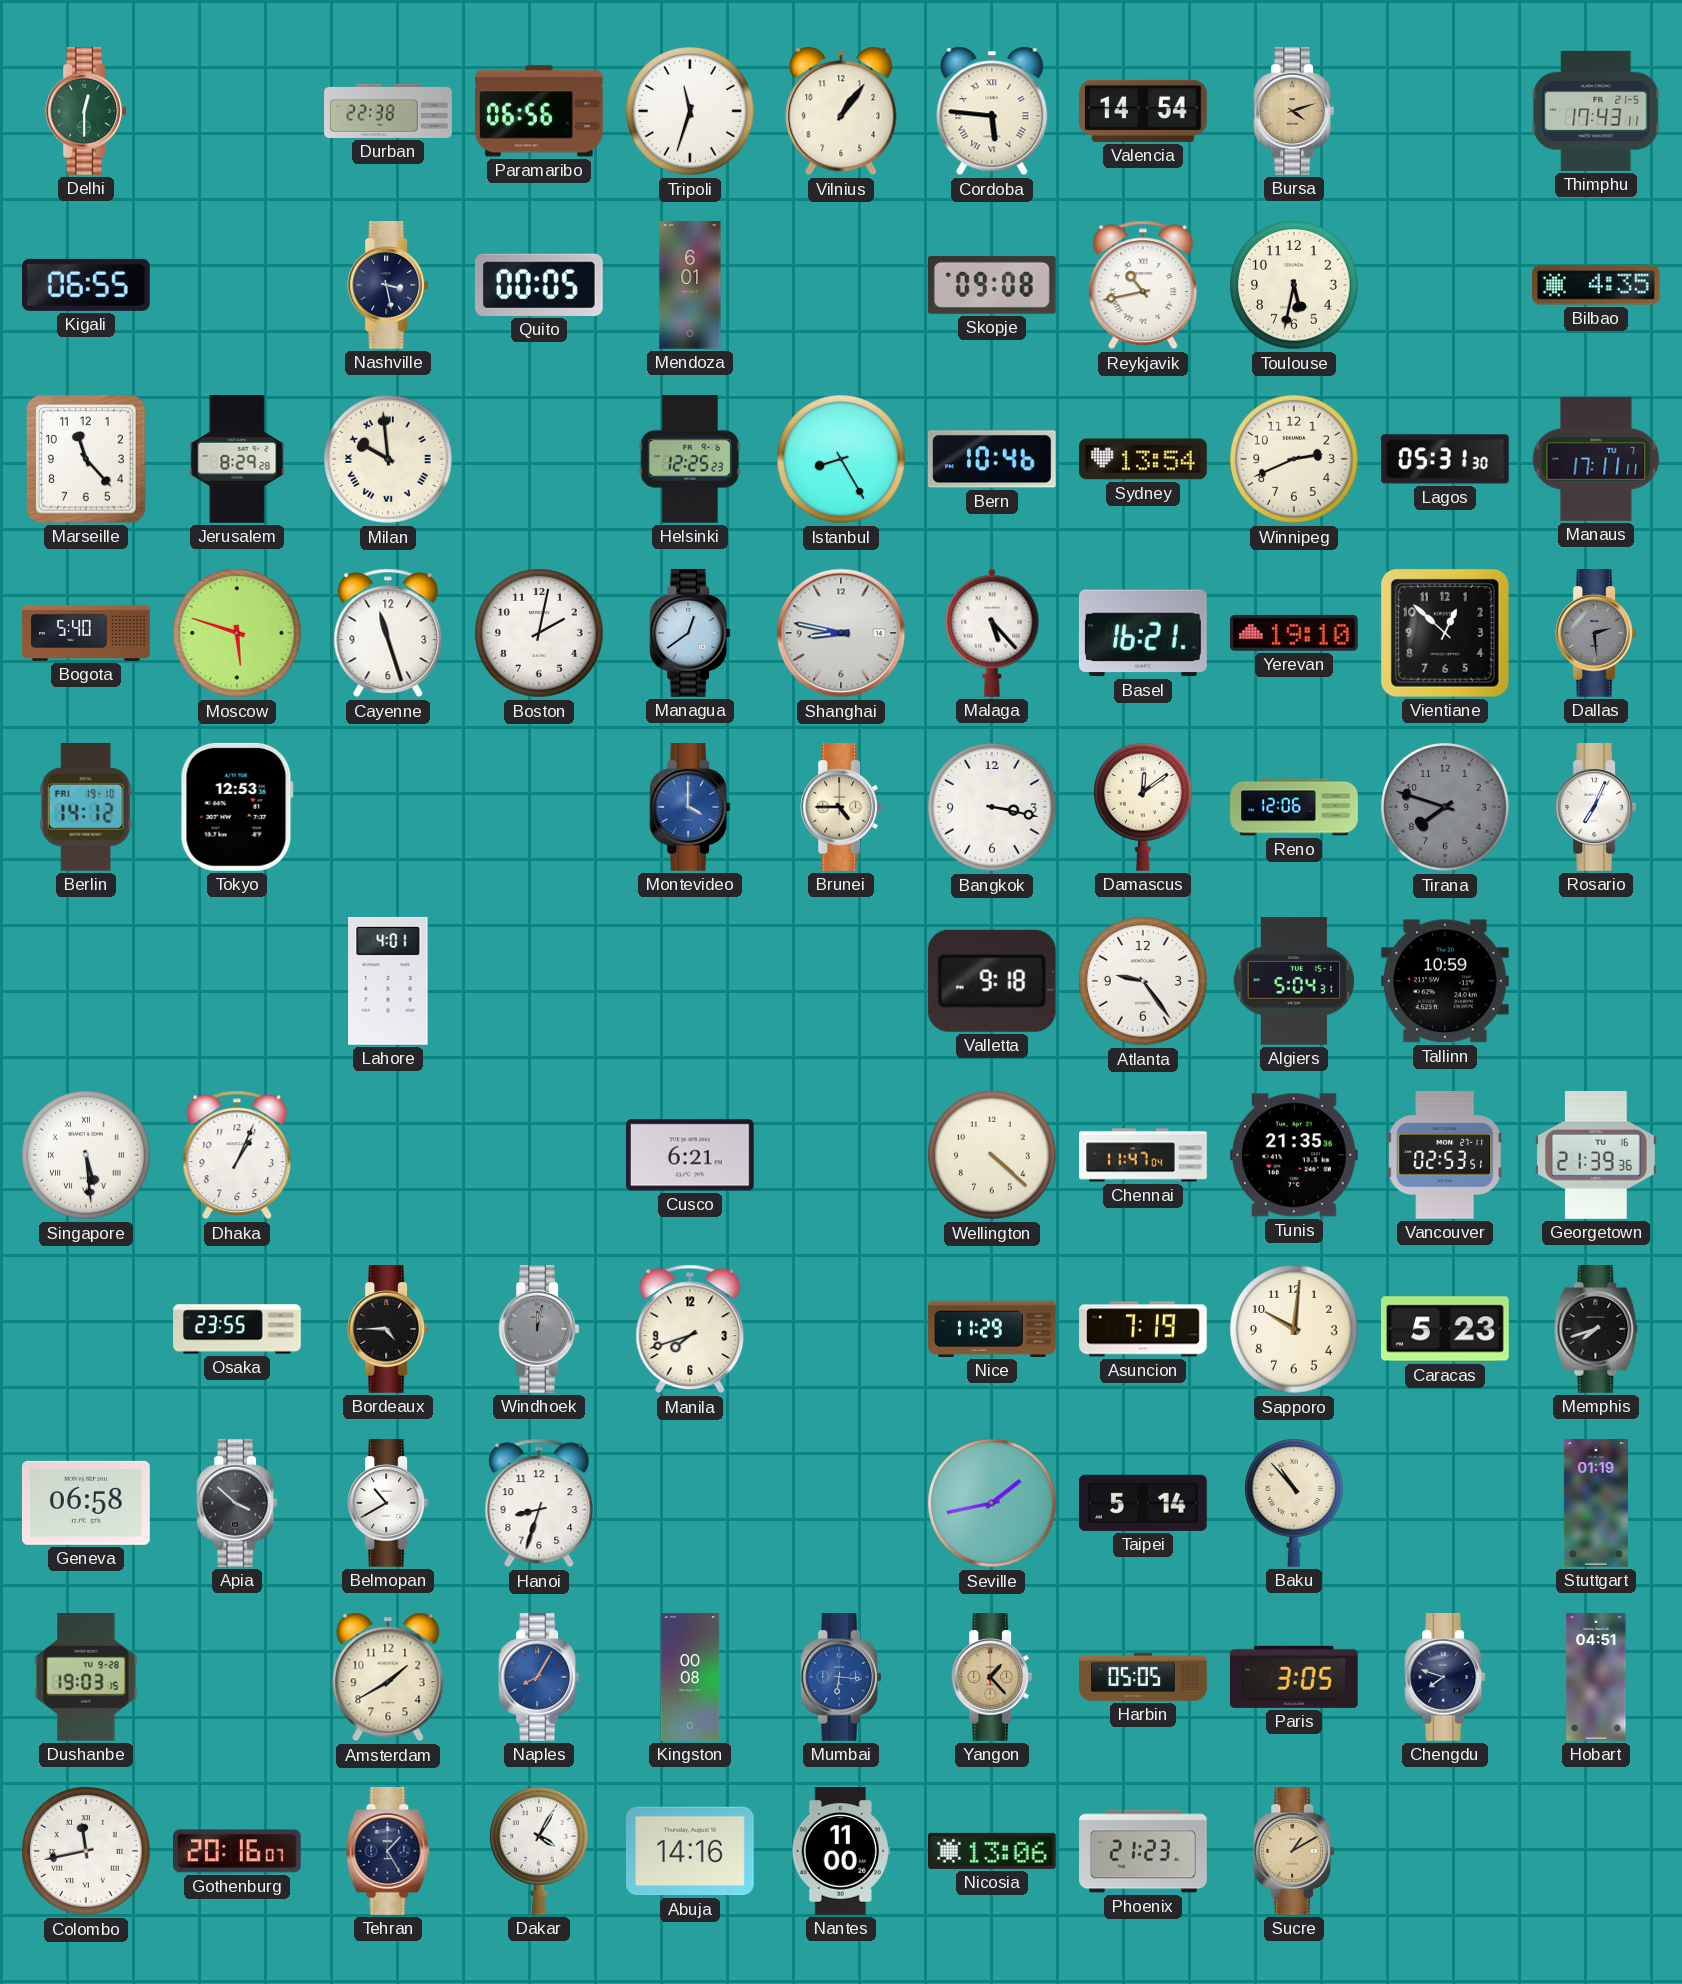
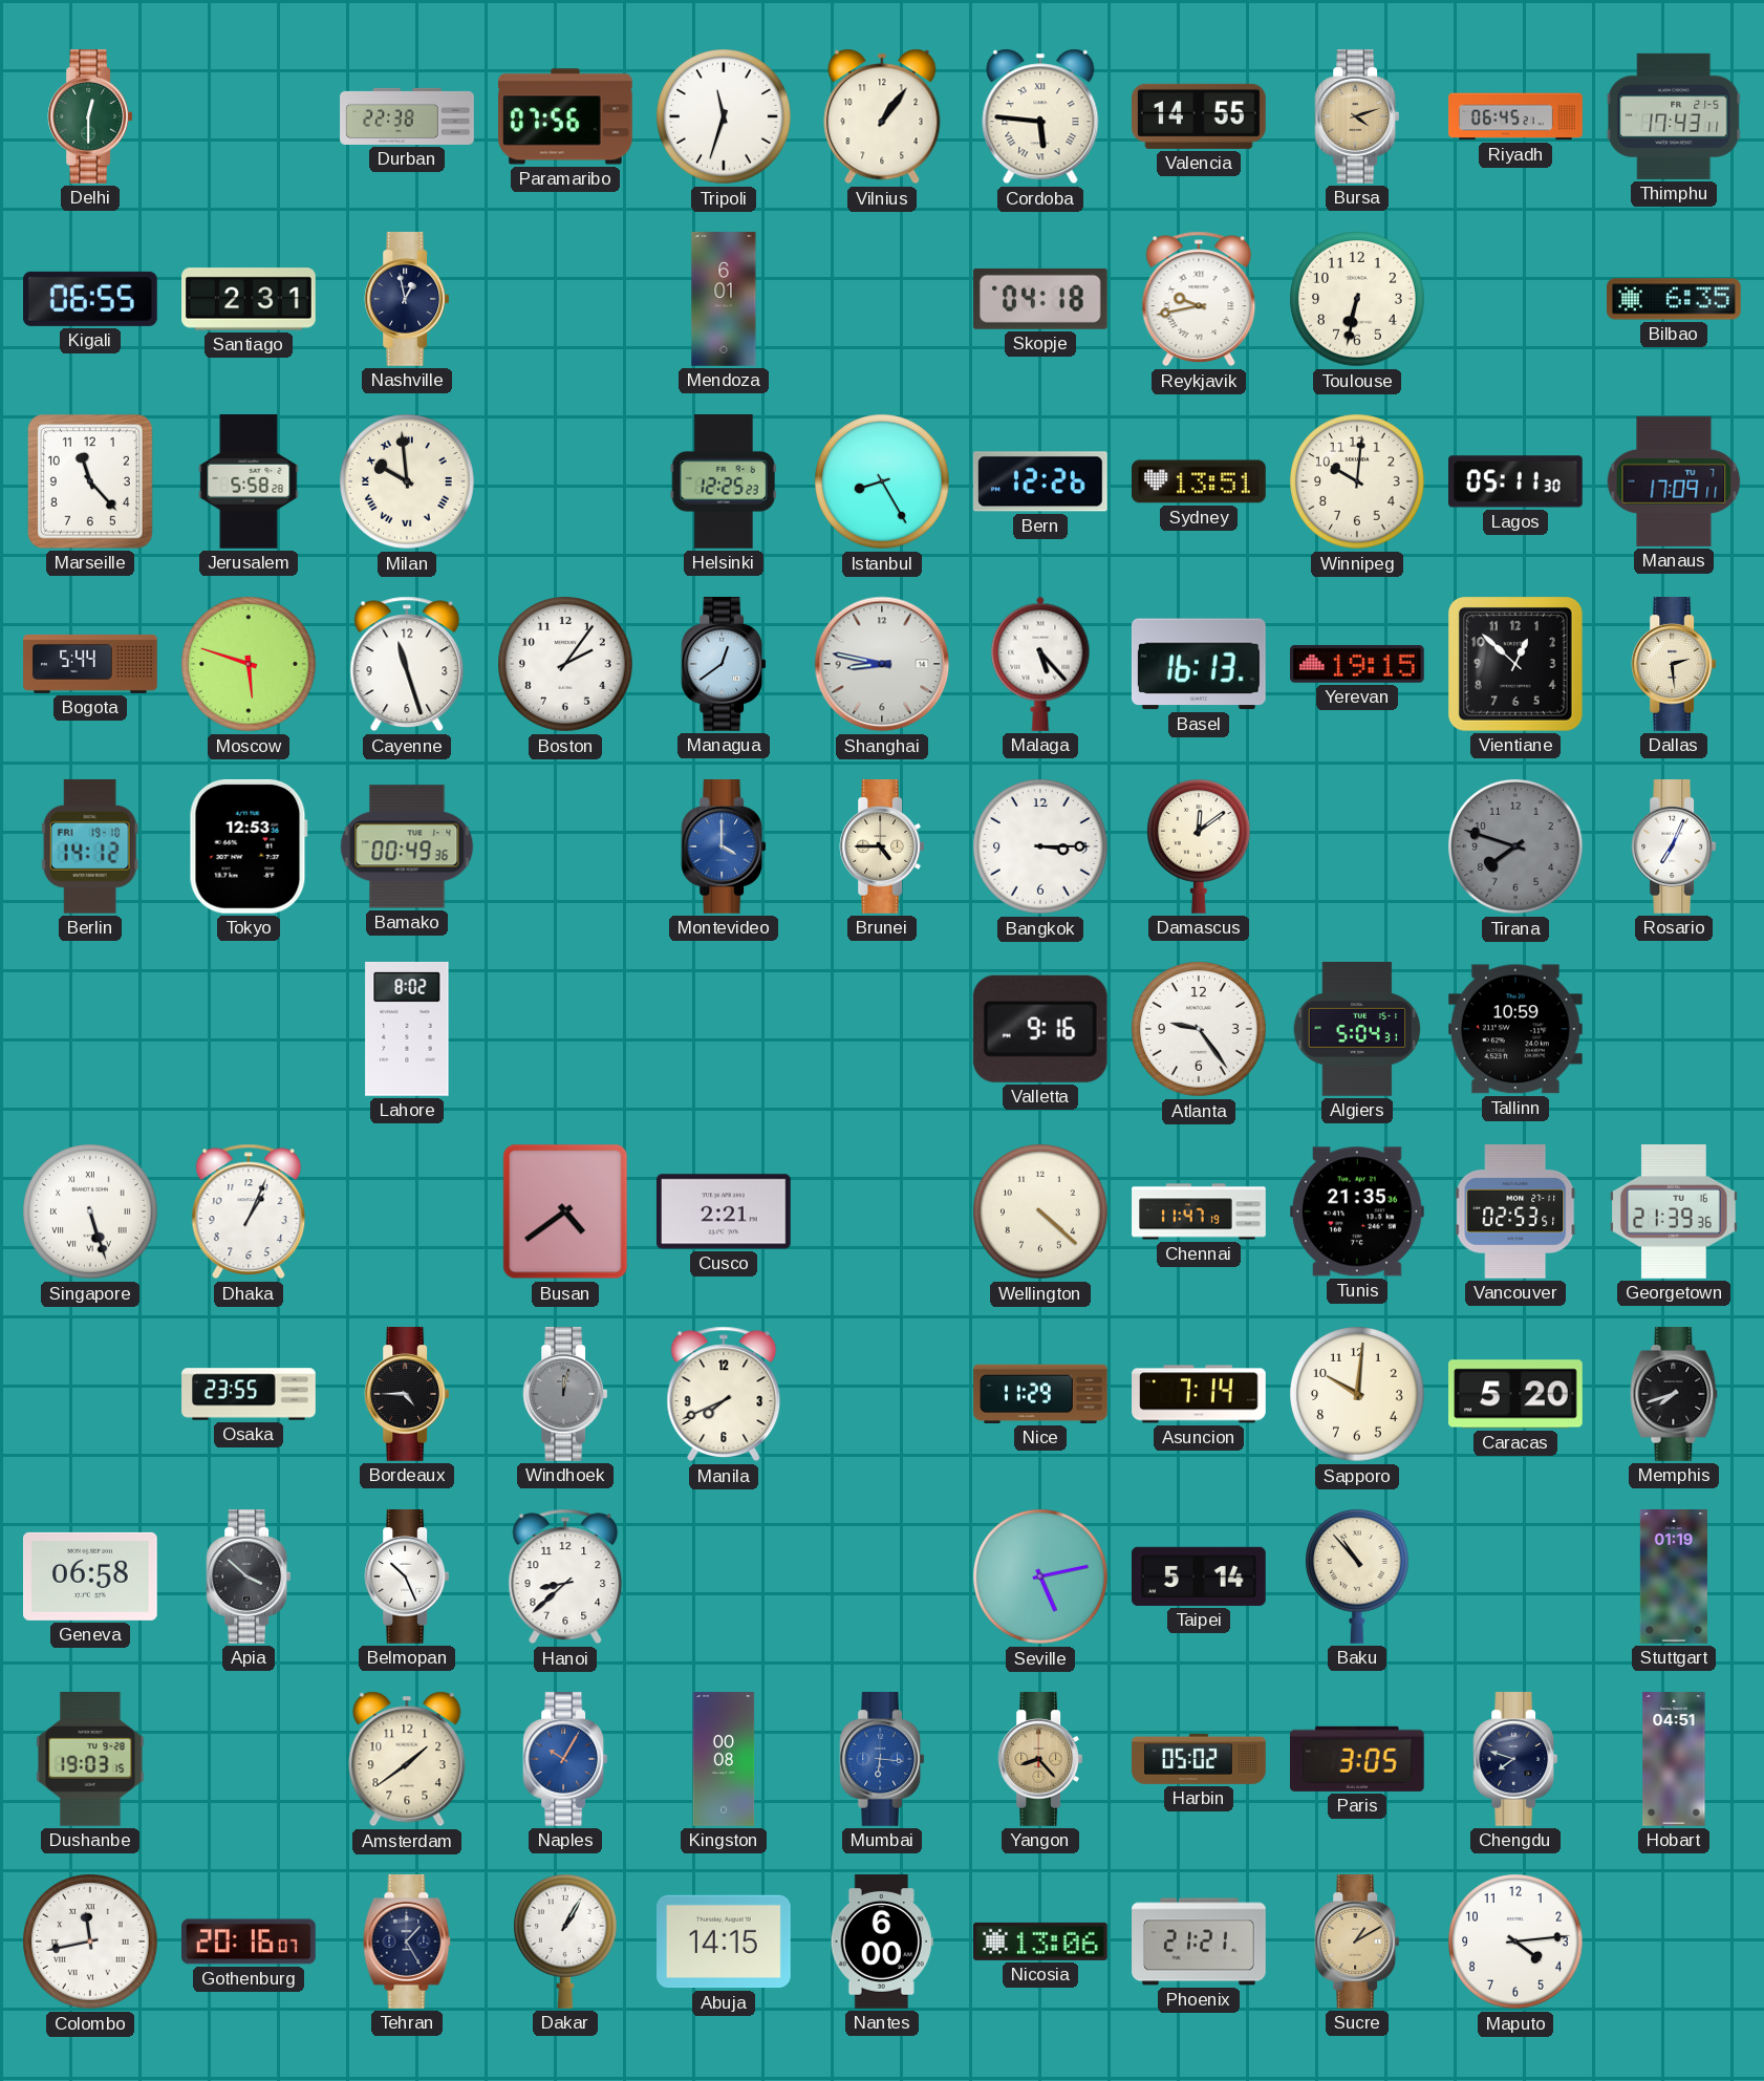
Paramaribo: 06:56 -> 07:56 (566, 116)
Valencia: 14:54 -> 14:55 (1200, 116)
Riyadh: none -> 06:45 (1515, 116)
Santiago: none -> 2:31 (249, 299)
Nashville: 3:28 -> 12:58 (407, 300)
Quito: 00:05 -> none (539, 285)
Skopje: 09:08 -> 04:18 (1040, 299)
Reykjavik: 10:43 -> 9:43 (1199, 299)
Toulouse: 5:32 -> 6:32 (1357, 299)
Bilbao: 4:35 -> 6:35 (1675, 299)
Jerusalem: 8:29 -> 5:58 (249, 481)
Bern: 10:46 -> 12:26 (1040, 481)
Sydney: 13:54 -> 13:51 (1200, 481)
Winnipeg: 2:41 -> 10:01 (1357, 481)
Lagos: 05:31 -> 05:11 (1516, 481)
Manaus: 17:11 -> 17:09 (1674, 481)
Bogota: 5:40 -> 5:44 (90, 664)
Boston: 2:02 -> 2:06 (565, 664)
Basel: 16:21 -> 16:13 (1199, 664)
Yerevan: 19:10 -> 19:15 (1358, 664)
Dallas dial: grey -> cream (1674, 665)
Bamako: none -> 00:49 (407, 846)
Bangkok: 3:17 -> 3:15 (1040, 846)
Reno: 12:06 -> none (1294, 807)
Lahore: 4:01 -> 8:02 (407, 1029)
Valletta: 9:18 -> 9:16 (1040, 1029)
Singapore: 5:29 -> 5:27 (90, 1211)
Busan: none -> 4:39 (565, 1211)
Cusco: 6:21 -> 2:21 (724, 1211)
Chennai: 11:47:04 -> 11:47:19 (1199, 1211)
Manila: 7:42 -> 7:41 (724, 1394)
Asuncion: 7:19 -> 7:14 (1199, 1394)
Caracas: 5:23 -> 5:20 (1516, 1394)
Belmopan: 10:40 -> 10:26 (407, 1578)
Hanoi: 8:33 -> 8:38 (565, 1576)
Seville: 1:43 -> 5:13 (1040, 1576)
Amsterdam: 1:40 -> 1:39 (407, 1759)
Naples: 8:05 -> 10:05 (565, 1760)
Yangon: 1:23 -> 8:23 (1040, 1760)
Harbin: 05:05 -> 05:02 (1199, 1759)
Dakar: 4:05 -> 1:05 (566, 1941)
Abuja: 14:16 -> 14:15 (725, 1941)
Nantes: 11:00 -> 6:00 (882, 1941)
Phoenix: 21:23 -> 21:21 (1199, 1941)
Maputo: none -> 4:14 (1515, 1941)
